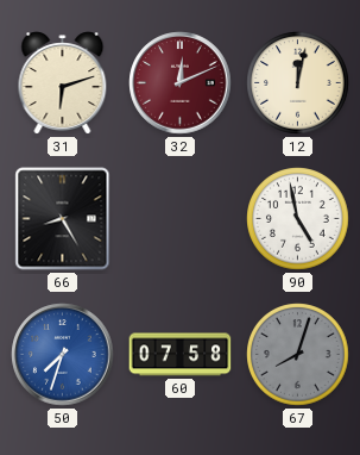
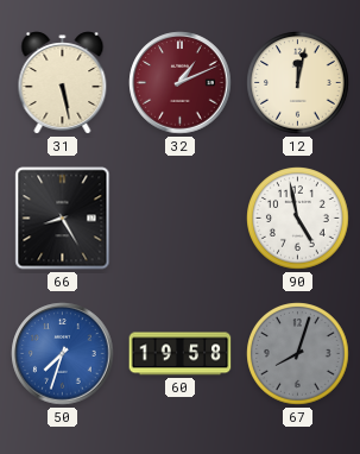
31: 6:12 -> 5:28 (63, 83)
32: 12:11 -> 1:11 (181, 83)
60: 07:58 -> 19:58 (181, 354)
